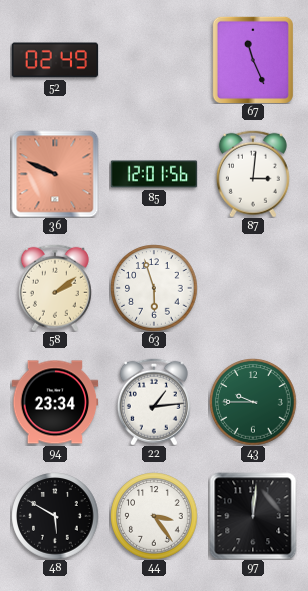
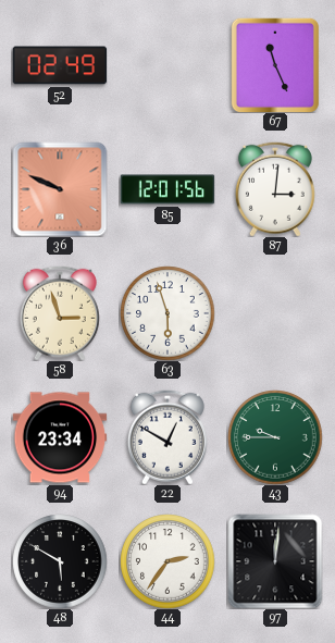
58: 2:09 -> 2:57 (60, 313)
22: 1:14 -> 12:50 (167, 437)
44: 3:24 -> 2:36 (167, 561)
